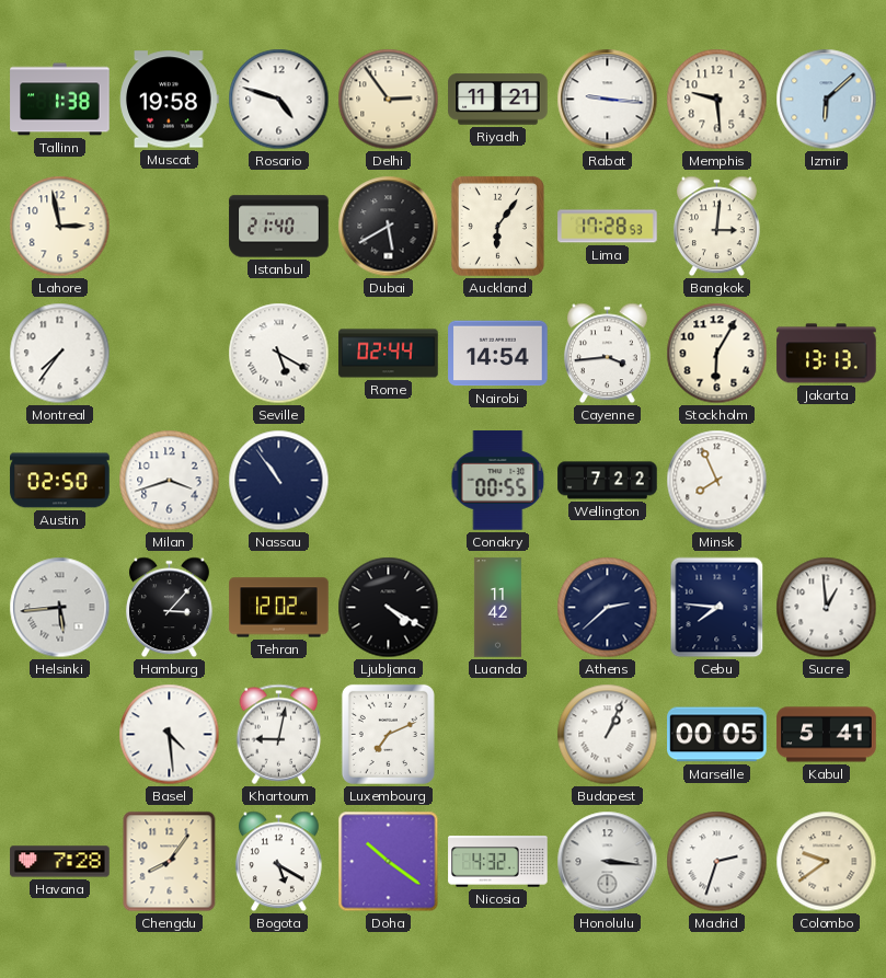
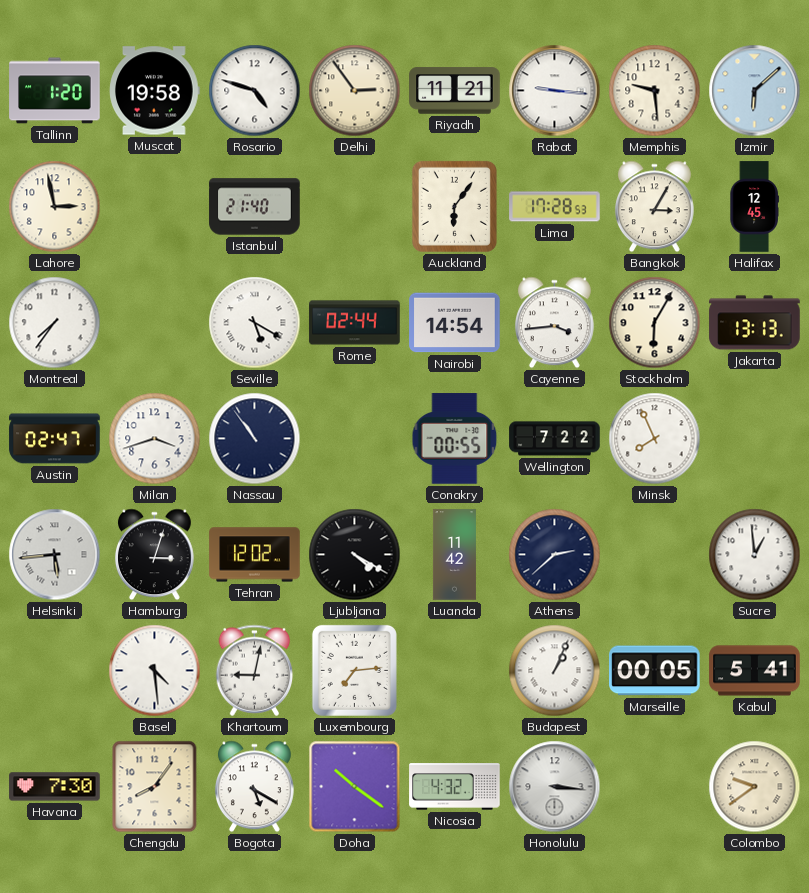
Tallinn: 1:38 -> 1:20 (55, 91)
Dubai: 5:40 -> none (389, 227)
Bangkok: 3:01 -> 3:05 (654, 207)
Halifax: none -> 12:45 (754, 207)
Austin: 02:50 -> 02:47 (55, 439)
Hamburg: 3:07 -> 3:03 (154, 555)
Cebu: 7:46 -> none (717, 608)
Luxembourg: 7:11 -> 7:14 (354, 670)
Havana: 7:28 -> 7:30 (55, 787)
Madrid: 2:33 -> none (717, 862)
